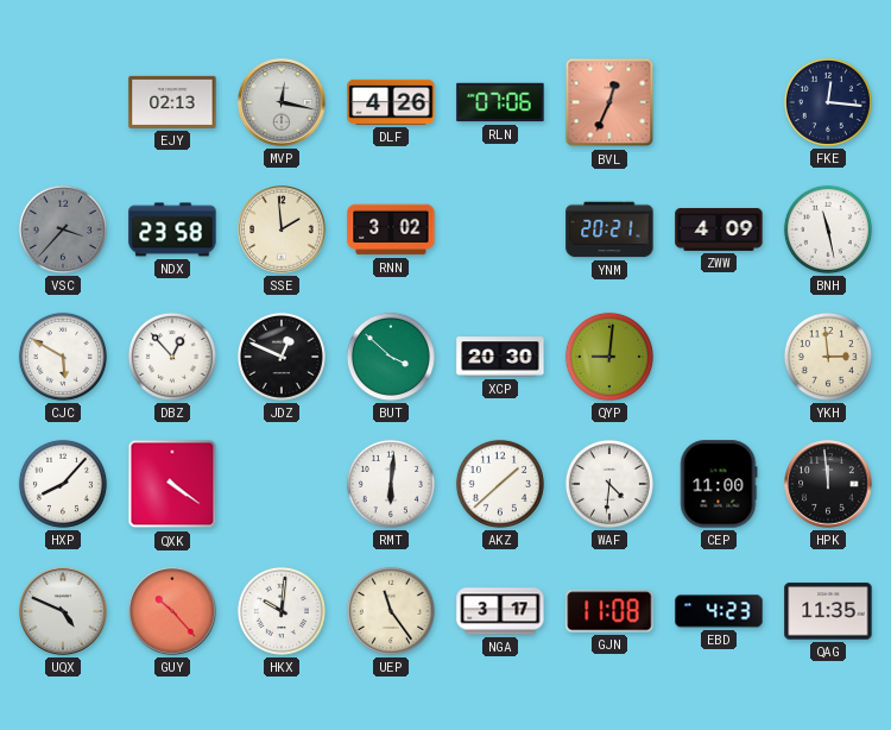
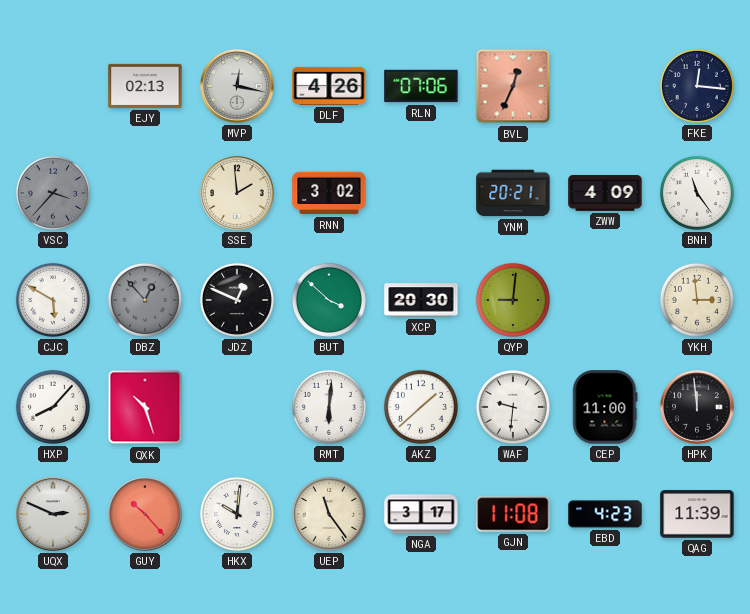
NDX: 23:58 -> none (172, 229)
BNH: 11:28 -> 11:24 (697, 193)
DBZ dial: white -> grey (145, 300)
QXK: 4:21 -> 10:27 (145, 407)
WAF: 4:31 -> 9:31 (513, 407)
UQX: 4:49 -> 2:49 (53, 514)
QAG: 11:35 -> 11:39 (697, 514)
